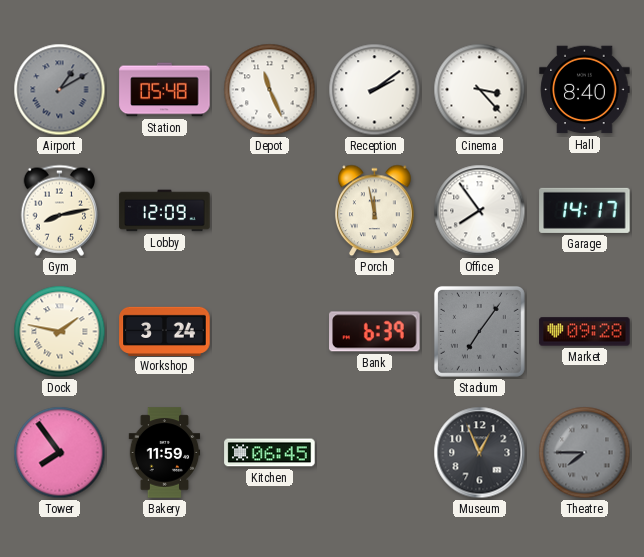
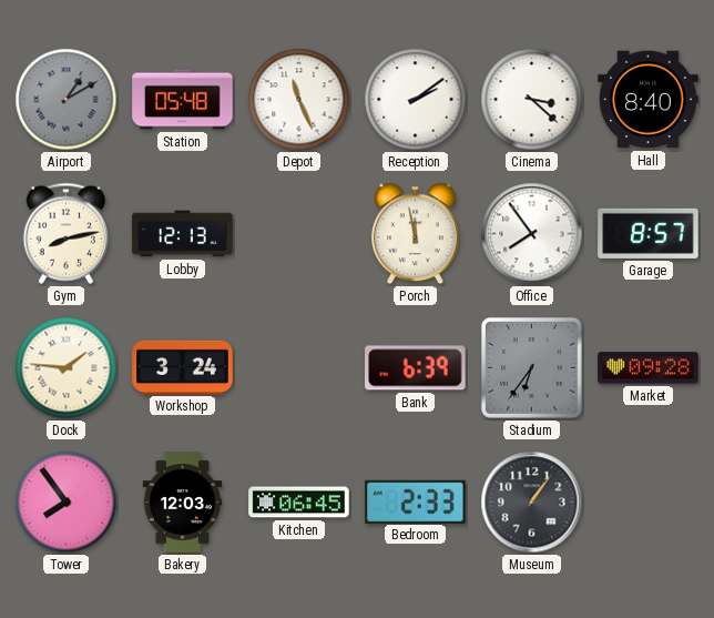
Cinema: 3:23 -> 3:22 (532, 100)
Lobby: 12:09 -> 12:13 (183, 234)
Garage: 14:17 -> 8:57 (649, 233)
Dock: 1:47 -> 1:46 (67, 368)
Stadium: 7:06 -> 6:36 (531, 367)
Bakery: 11:59 -> 12:03 (183, 503)
Bedroom: none -> 2:33 (416, 502)
Museum: 12:56 -> 1:06 (532, 503)
Theatre: 7:45 -> none (585, 453)
